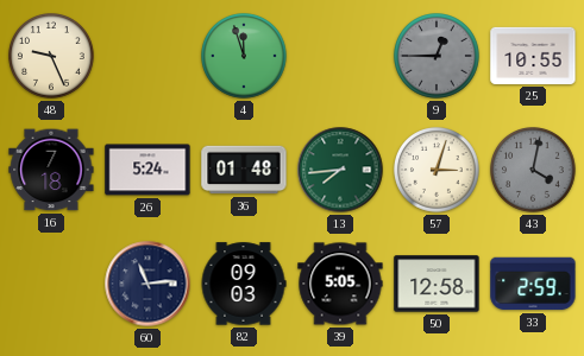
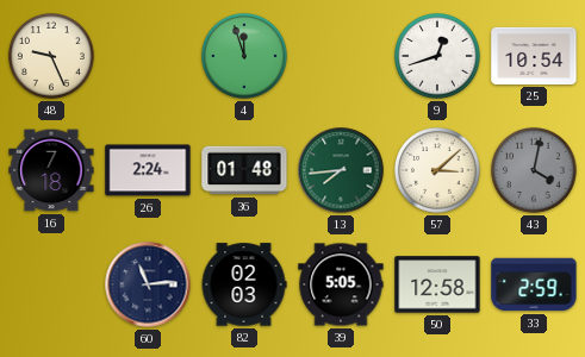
9: 12:45 -> 12:42 (438, 57)
9 dial: grey -> white (438, 57)
25: 10:55 -> 10:54 (534, 56)
26: 5:24 -> 2:24 (148, 170)
57: 3:03 -> 3:08 (438, 171)
82: 09:03 -> 02:03 (244, 284)
